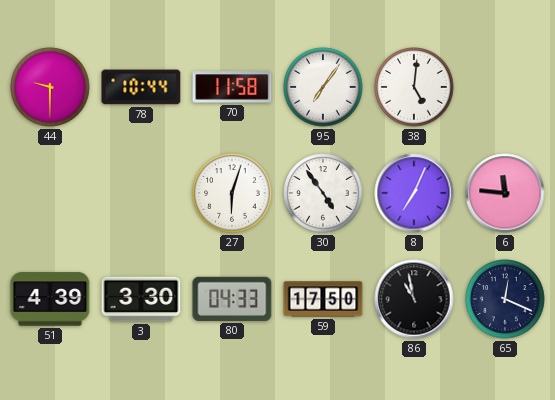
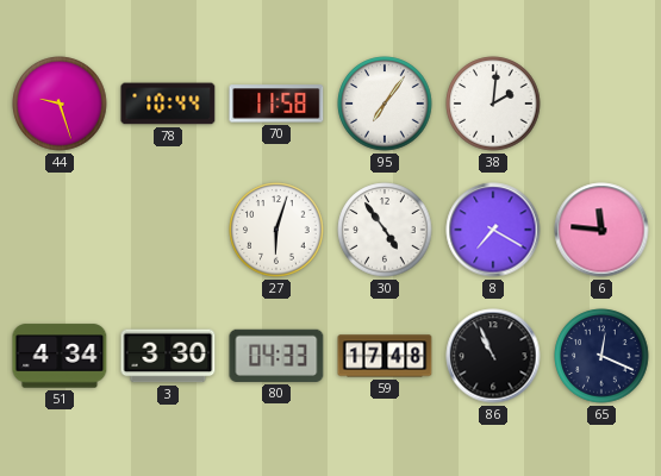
44: 9:30 -> 9:27 (60, 104)
38: 5:01 -> 2:01 (493, 104)
8: 7:04 -> 7:20 (493, 230)
51: 4:39 -> 4:34 (60, 356)
59: 17:50 -> 17:48 (385, 356)
86: 10:58 -> 10:56 (493, 356)
